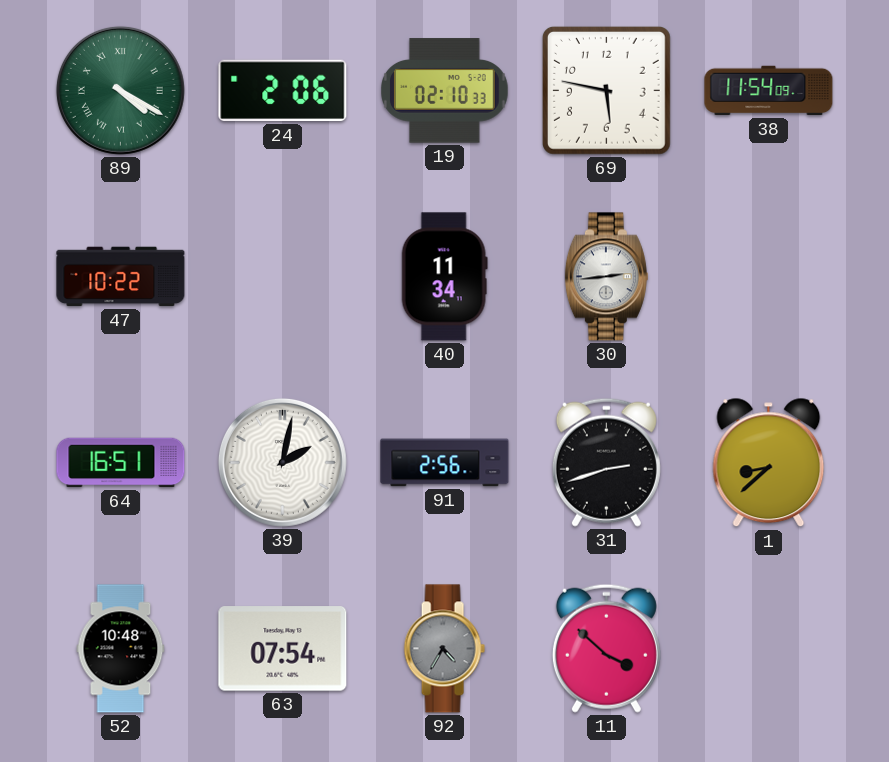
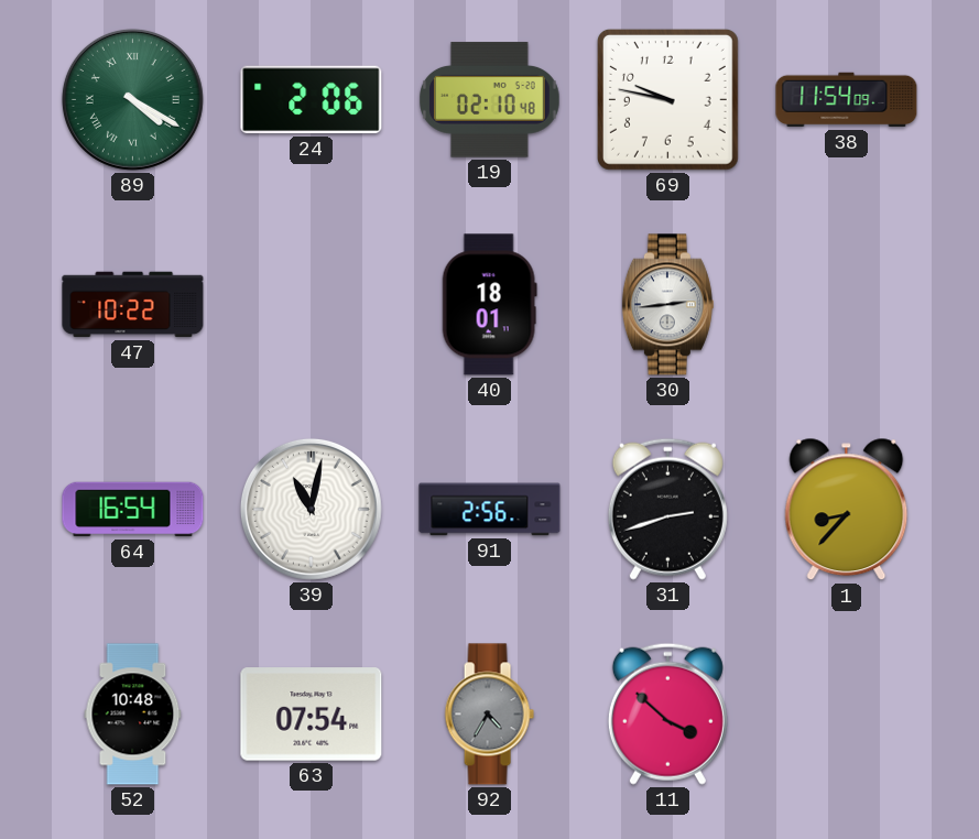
19: 02:10:33 -> 02:10:48 (490, 100)
69: 5:47 -> 9:47 (667, 99)
40: 11:34 -> 18:01 (489, 305)
64: 16:51 -> 16:54 (133, 510)
39: 2:02 -> 11:02 (311, 509)
1: 8:38 -> 8:37 (847, 510)
